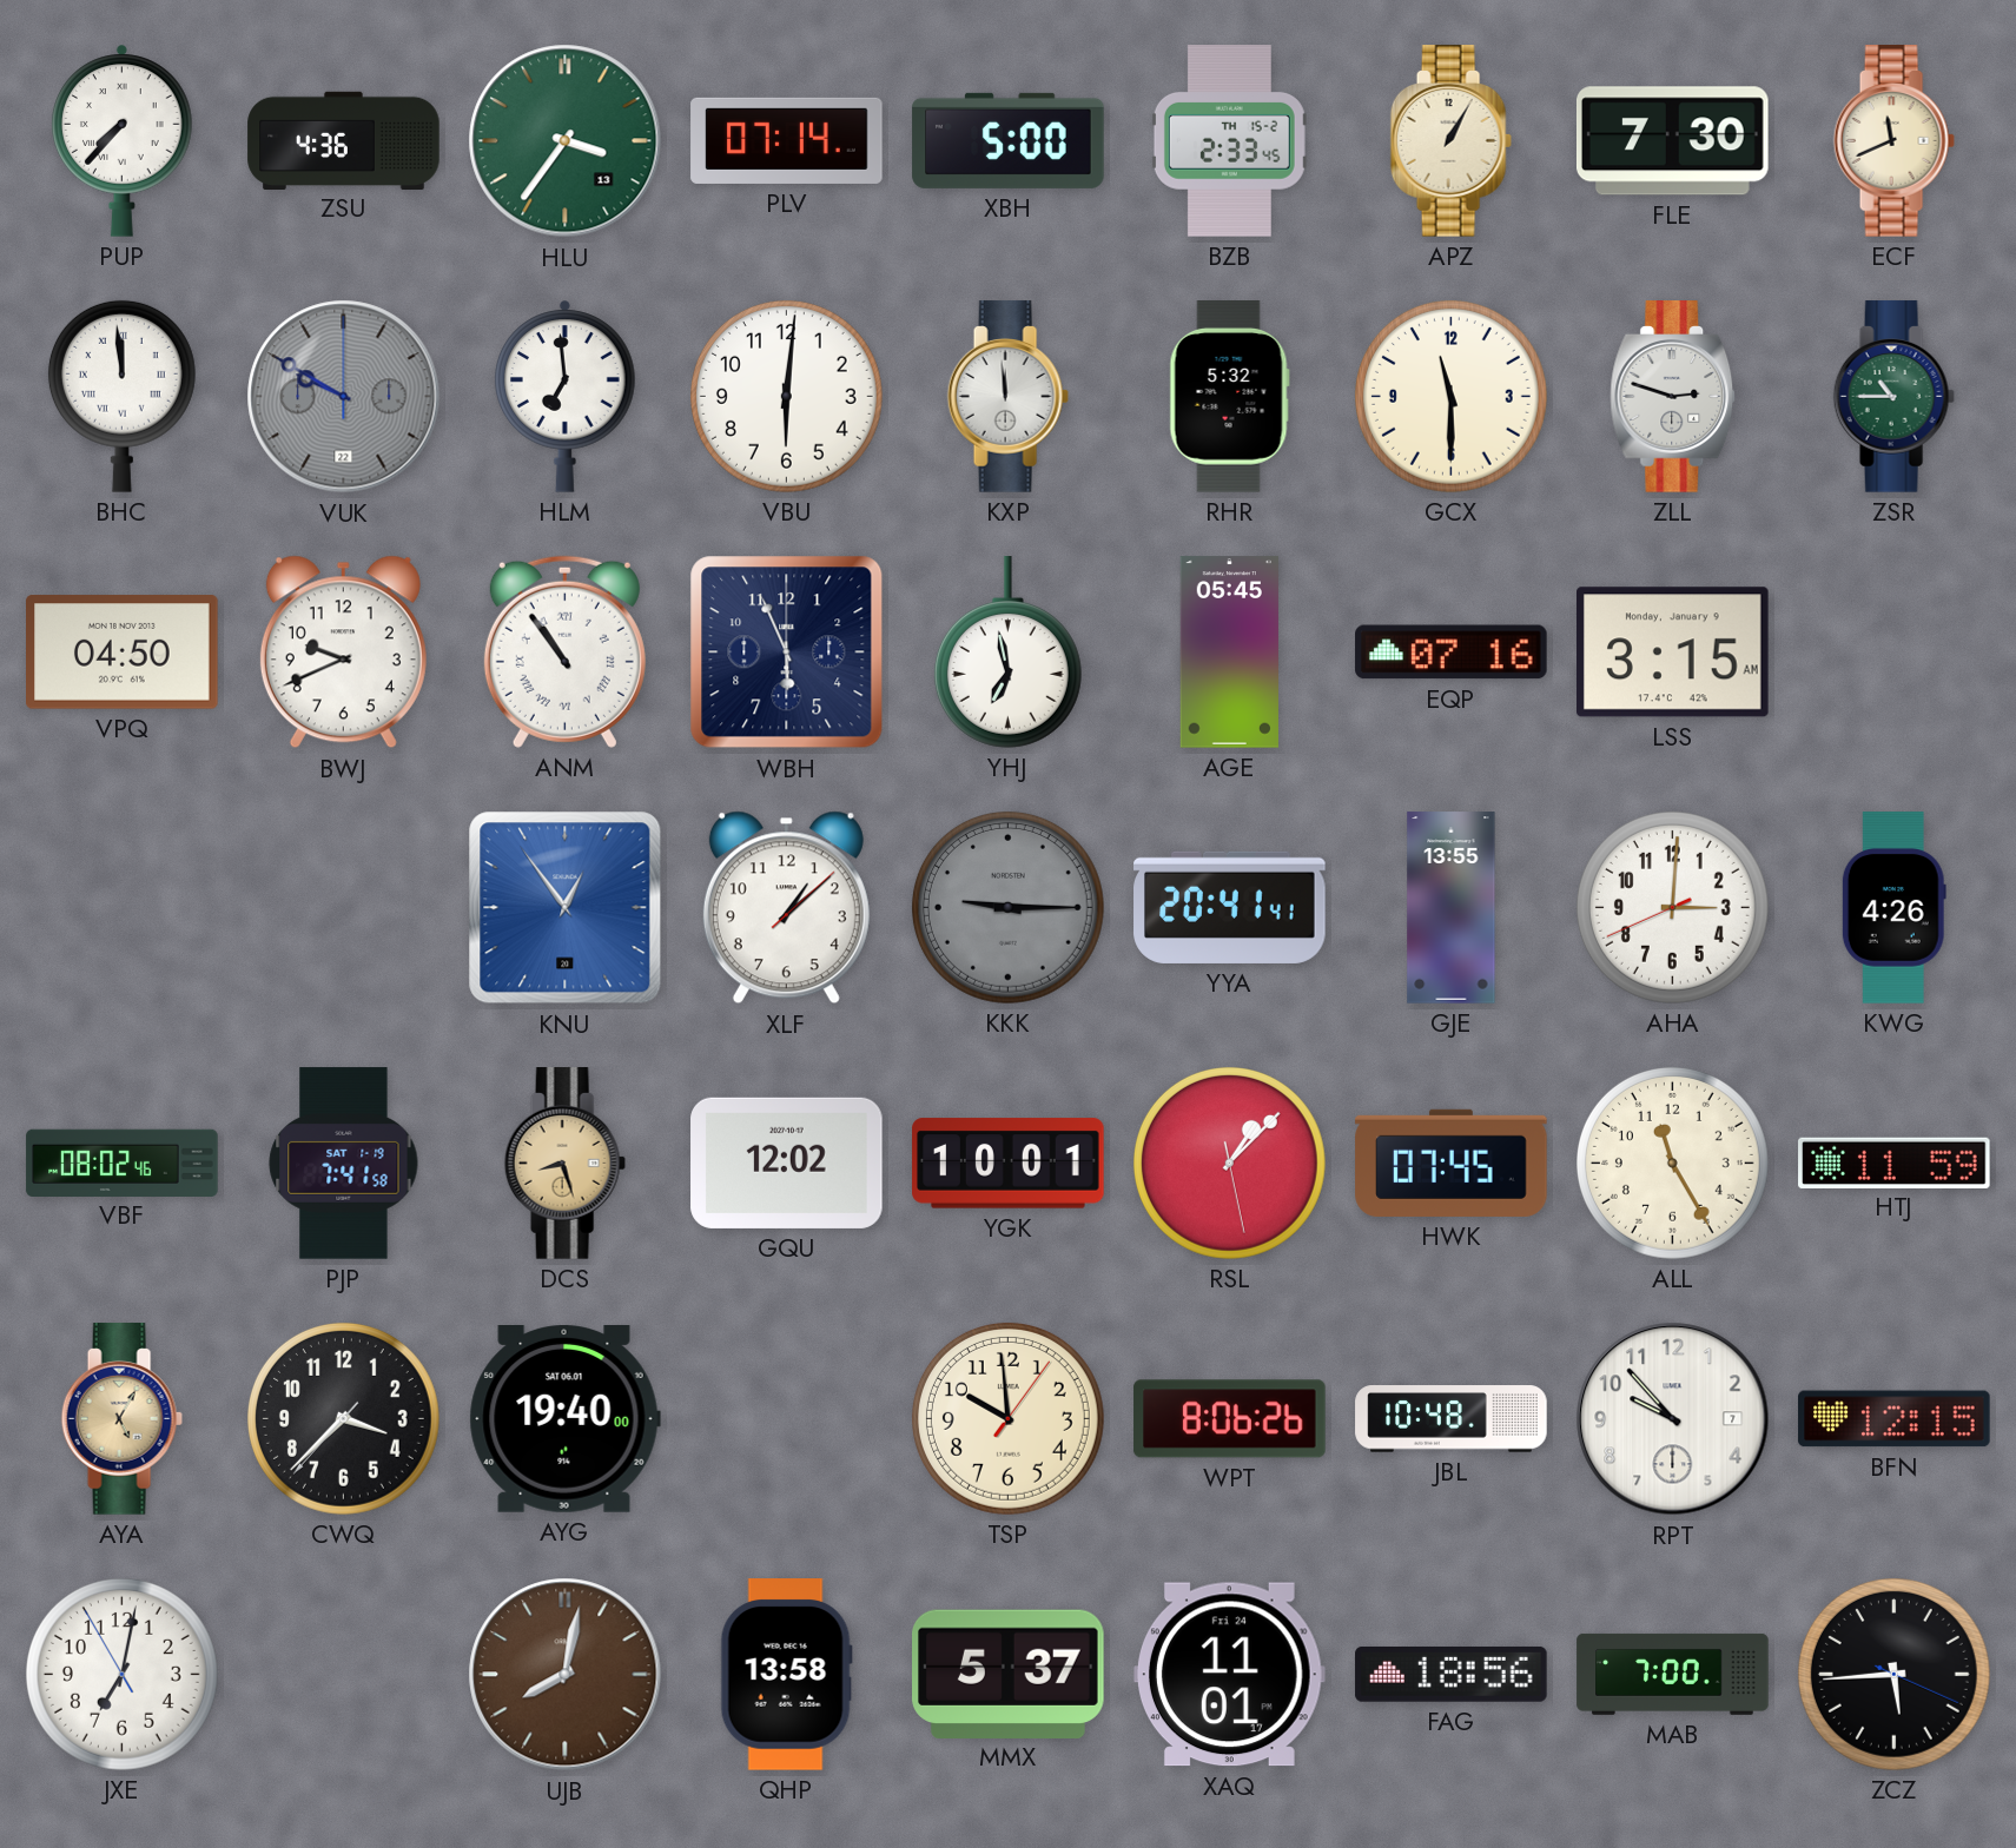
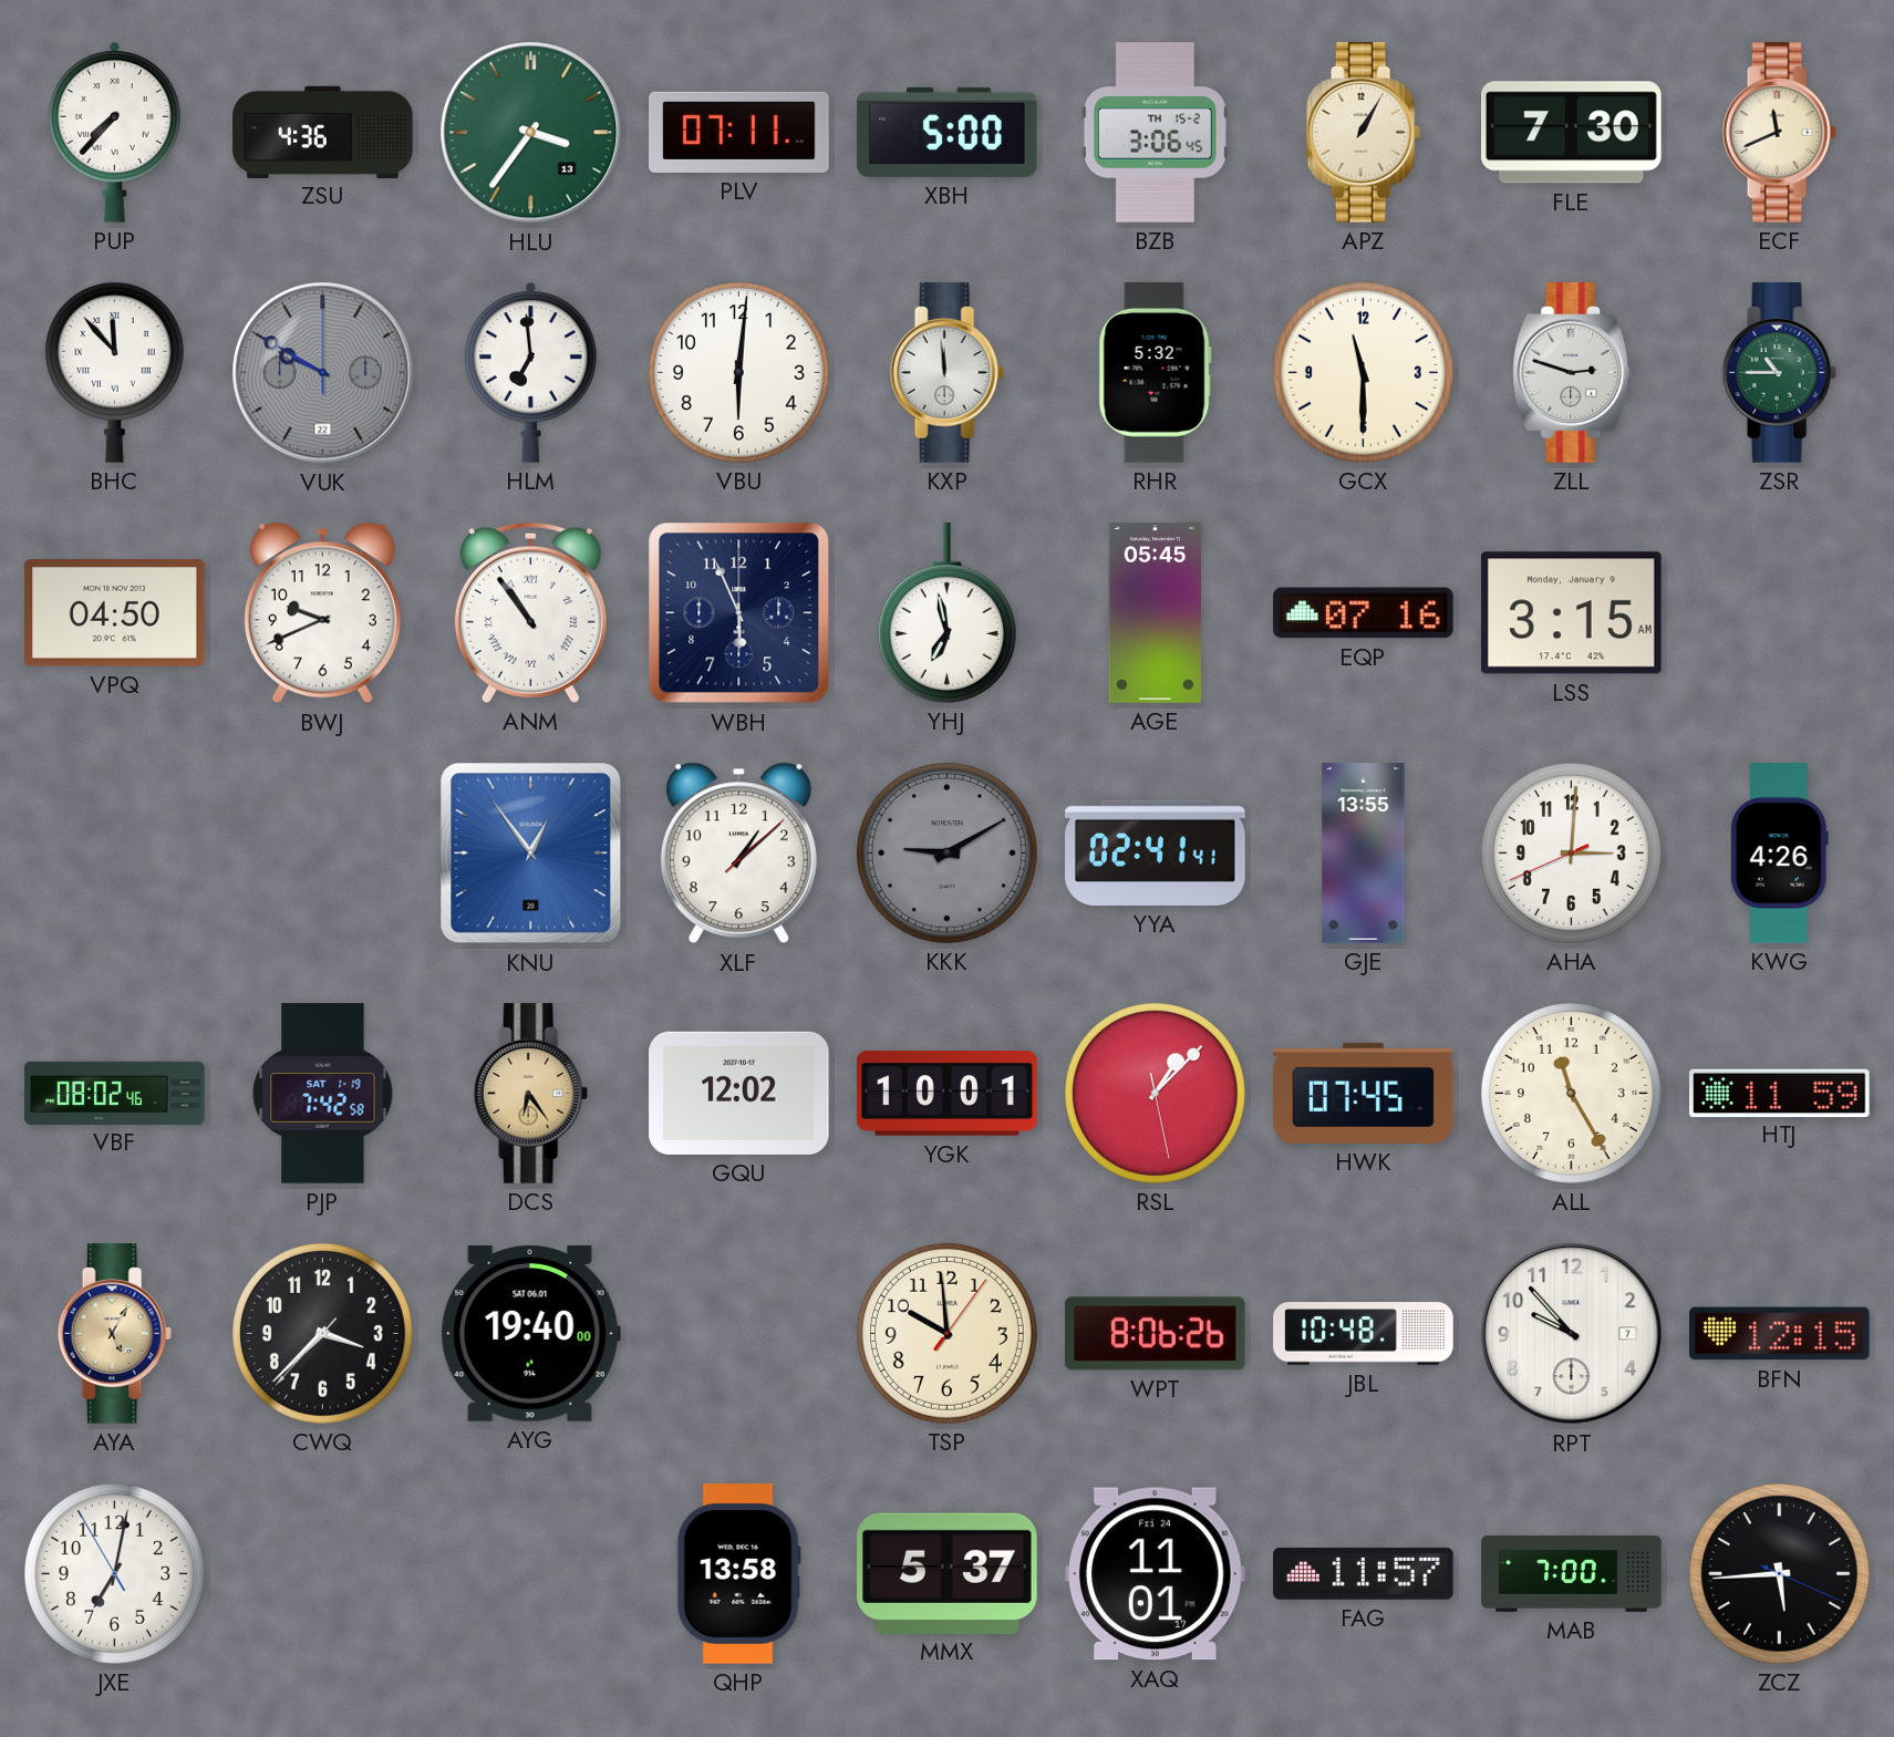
PLV: 07:14 -> 07:11 (739, 132)
BZB: 2:33 -> 3:06 (1155, 133)
BHC: 11:59 -> 11:53 (114, 372)
KKK: 9:15 -> 9:10 (946, 852)
YYA: 20:41 -> 02:41 (1156, 852)
PJP: 7:41 -> 7:42 (323, 1094)
DCS: 8:27 -> 6:24 (530, 1094)
UJB: 8:02 -> none (566, 1675)
FAG: 18:56 -> 11:57 (1364, 1574)
